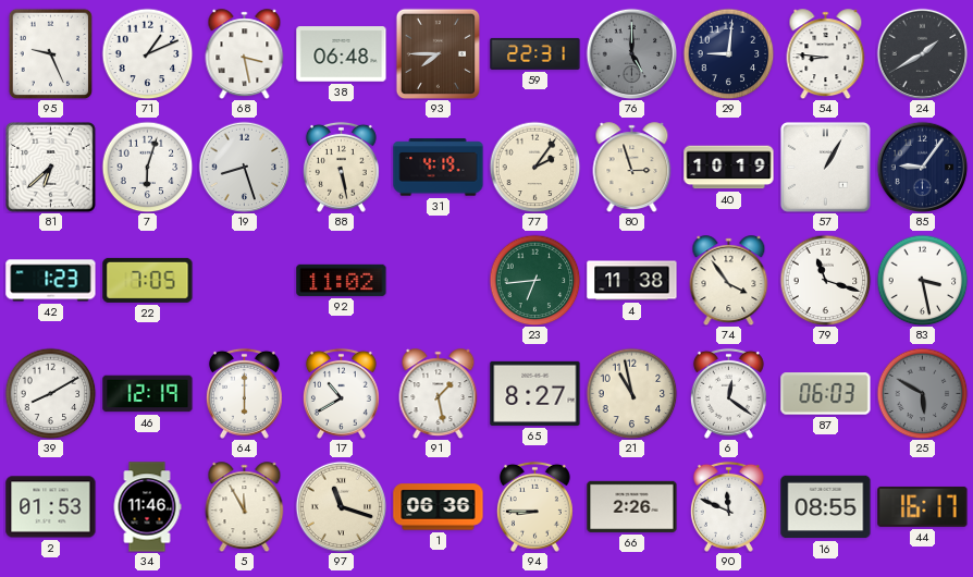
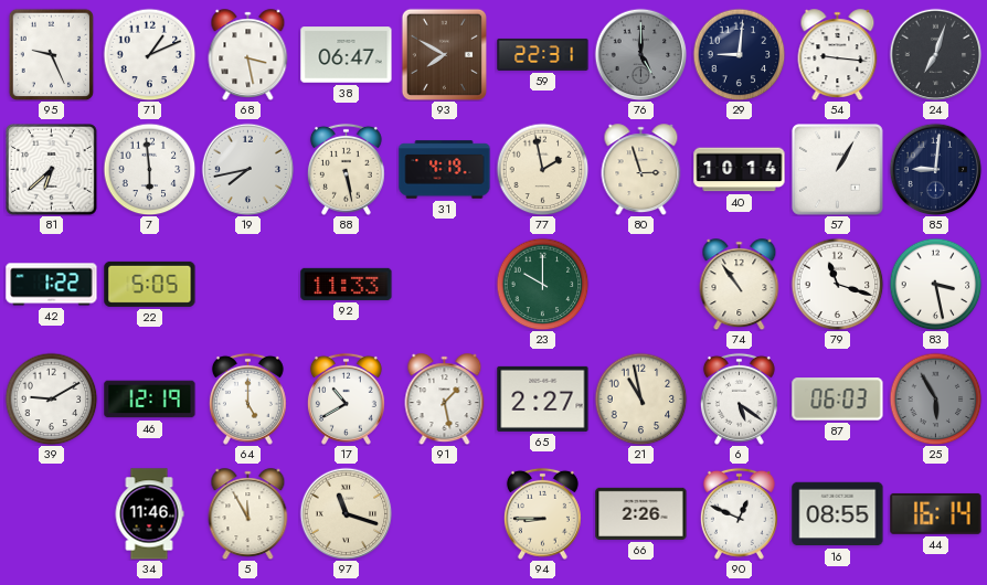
38: 06:48 -> 06:47 (347, 55)
93: 7:45 -> 7:50 (445, 54)
54: 8:46 -> 9:16 (838, 55)
24: 1:40 -> 7:03 (935, 54)
7: 6:03 -> 5:59 (149, 169)
19: 8:27 -> 7:43 (247, 169)
77: 2:06 -> 1:58 (542, 169)
40: 10:19 -> 10:14 (740, 170)
85: 9:06 -> 9:01 (935, 169)
42: 1:23 -> 1:22 (52, 285)
22: 7:05 -> 5:05 (150, 284)
92: 11:02 -> 11:33 (347, 284)
23: 6:44 -> 10:00 (542, 284)
4: 11:38 -> none (632, 281)
74: 3:54 -> 10:54 (740, 285)
39: 8:10 -> 9:10 (51, 398)
64: 6:00 -> 5:00 (247, 398)
65: 8:27 -> 2:27 (543, 398)
6: 12:21 -> 5:21 (739, 398)
25: 5:50 -> 5:55 (935, 398)
2: 01:53 -> none (51, 507)
1: 06:36 -> none (439, 507)
90: 11:49 -> 12:49 (739, 513)
44: 16:17 -> 16:14 (936, 513)
